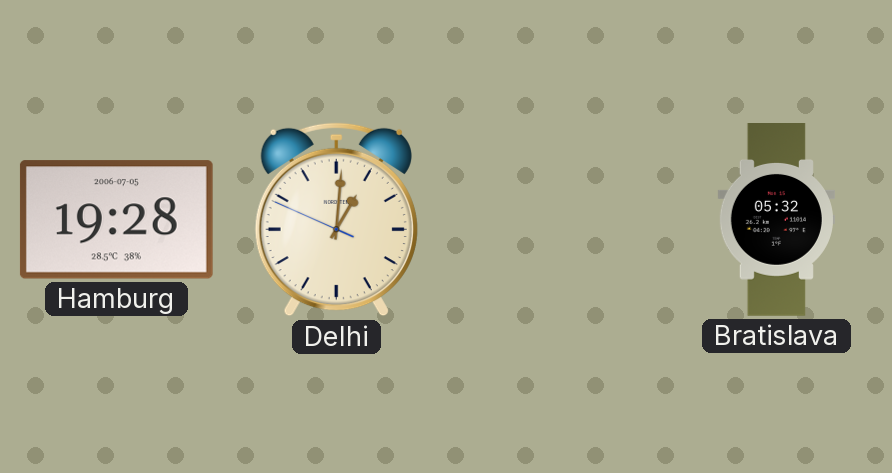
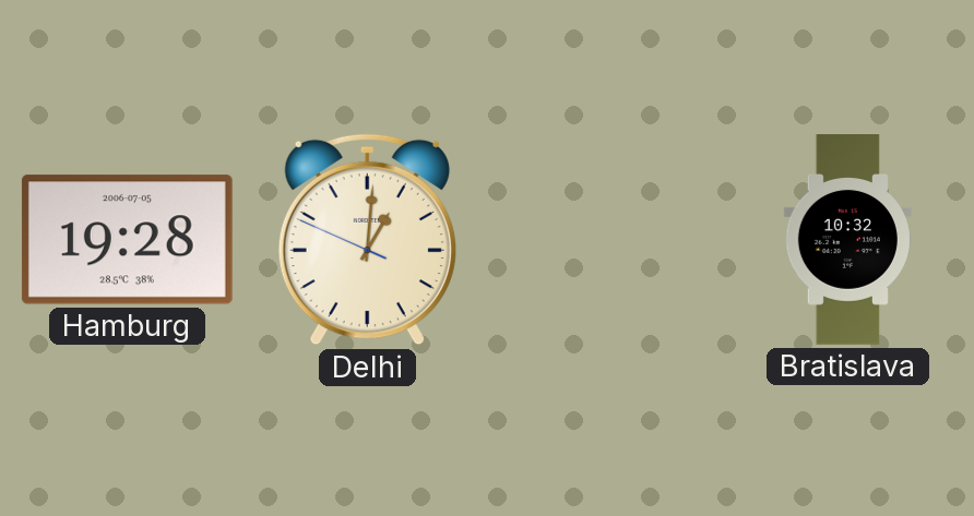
Bratislava: 05:32 -> 10:32 (847, 240)
